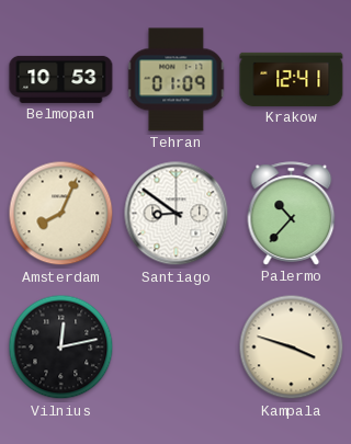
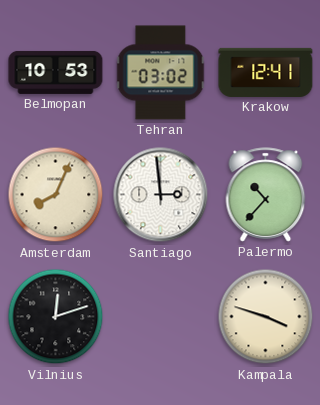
Tehran: 01:09 -> 03:02 (161, 73)
Santiago: 8:51 -> 2:59 (161, 195)
Vilnius: 12:13 -> 12:12 (56, 317)
